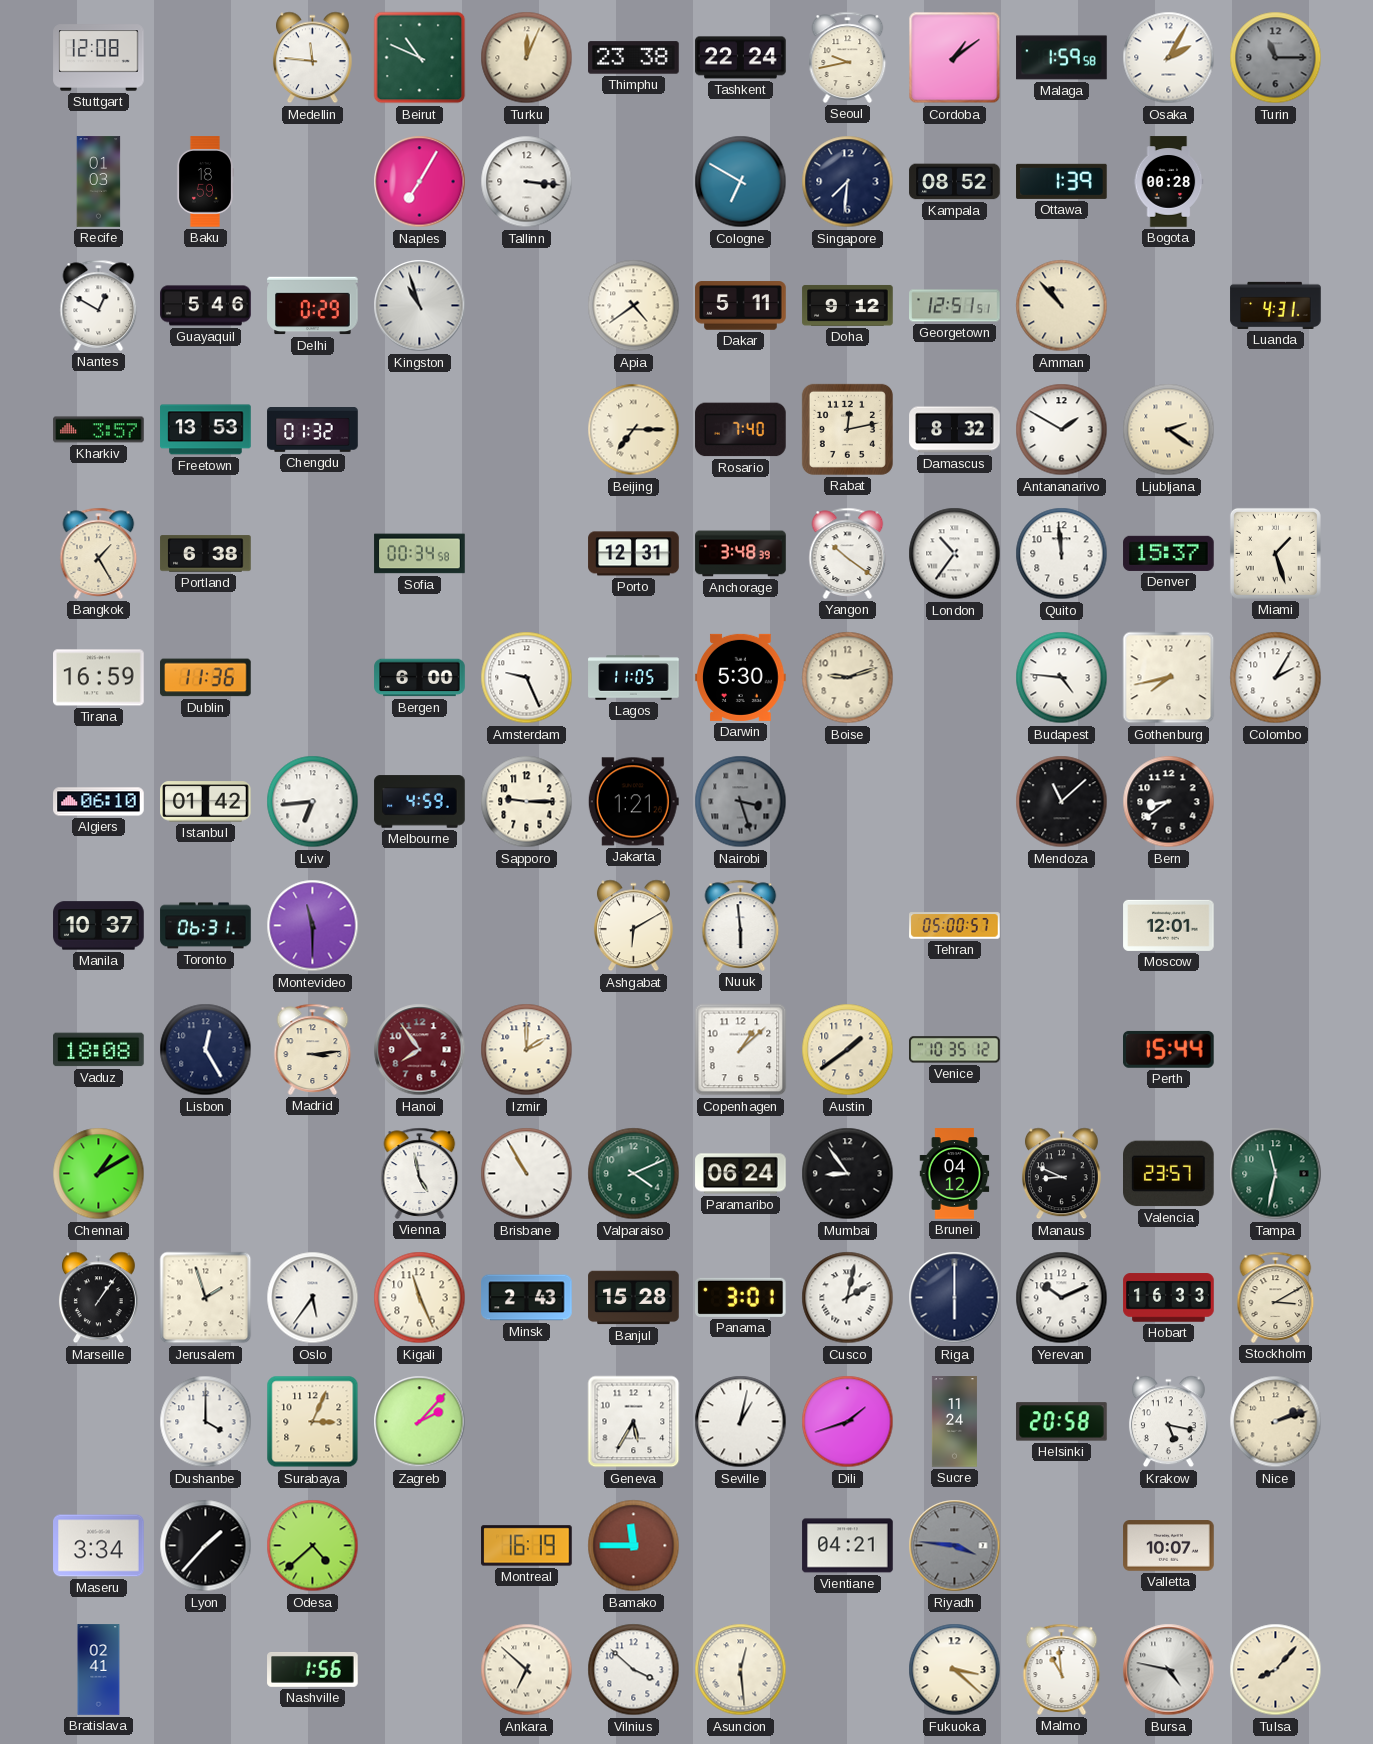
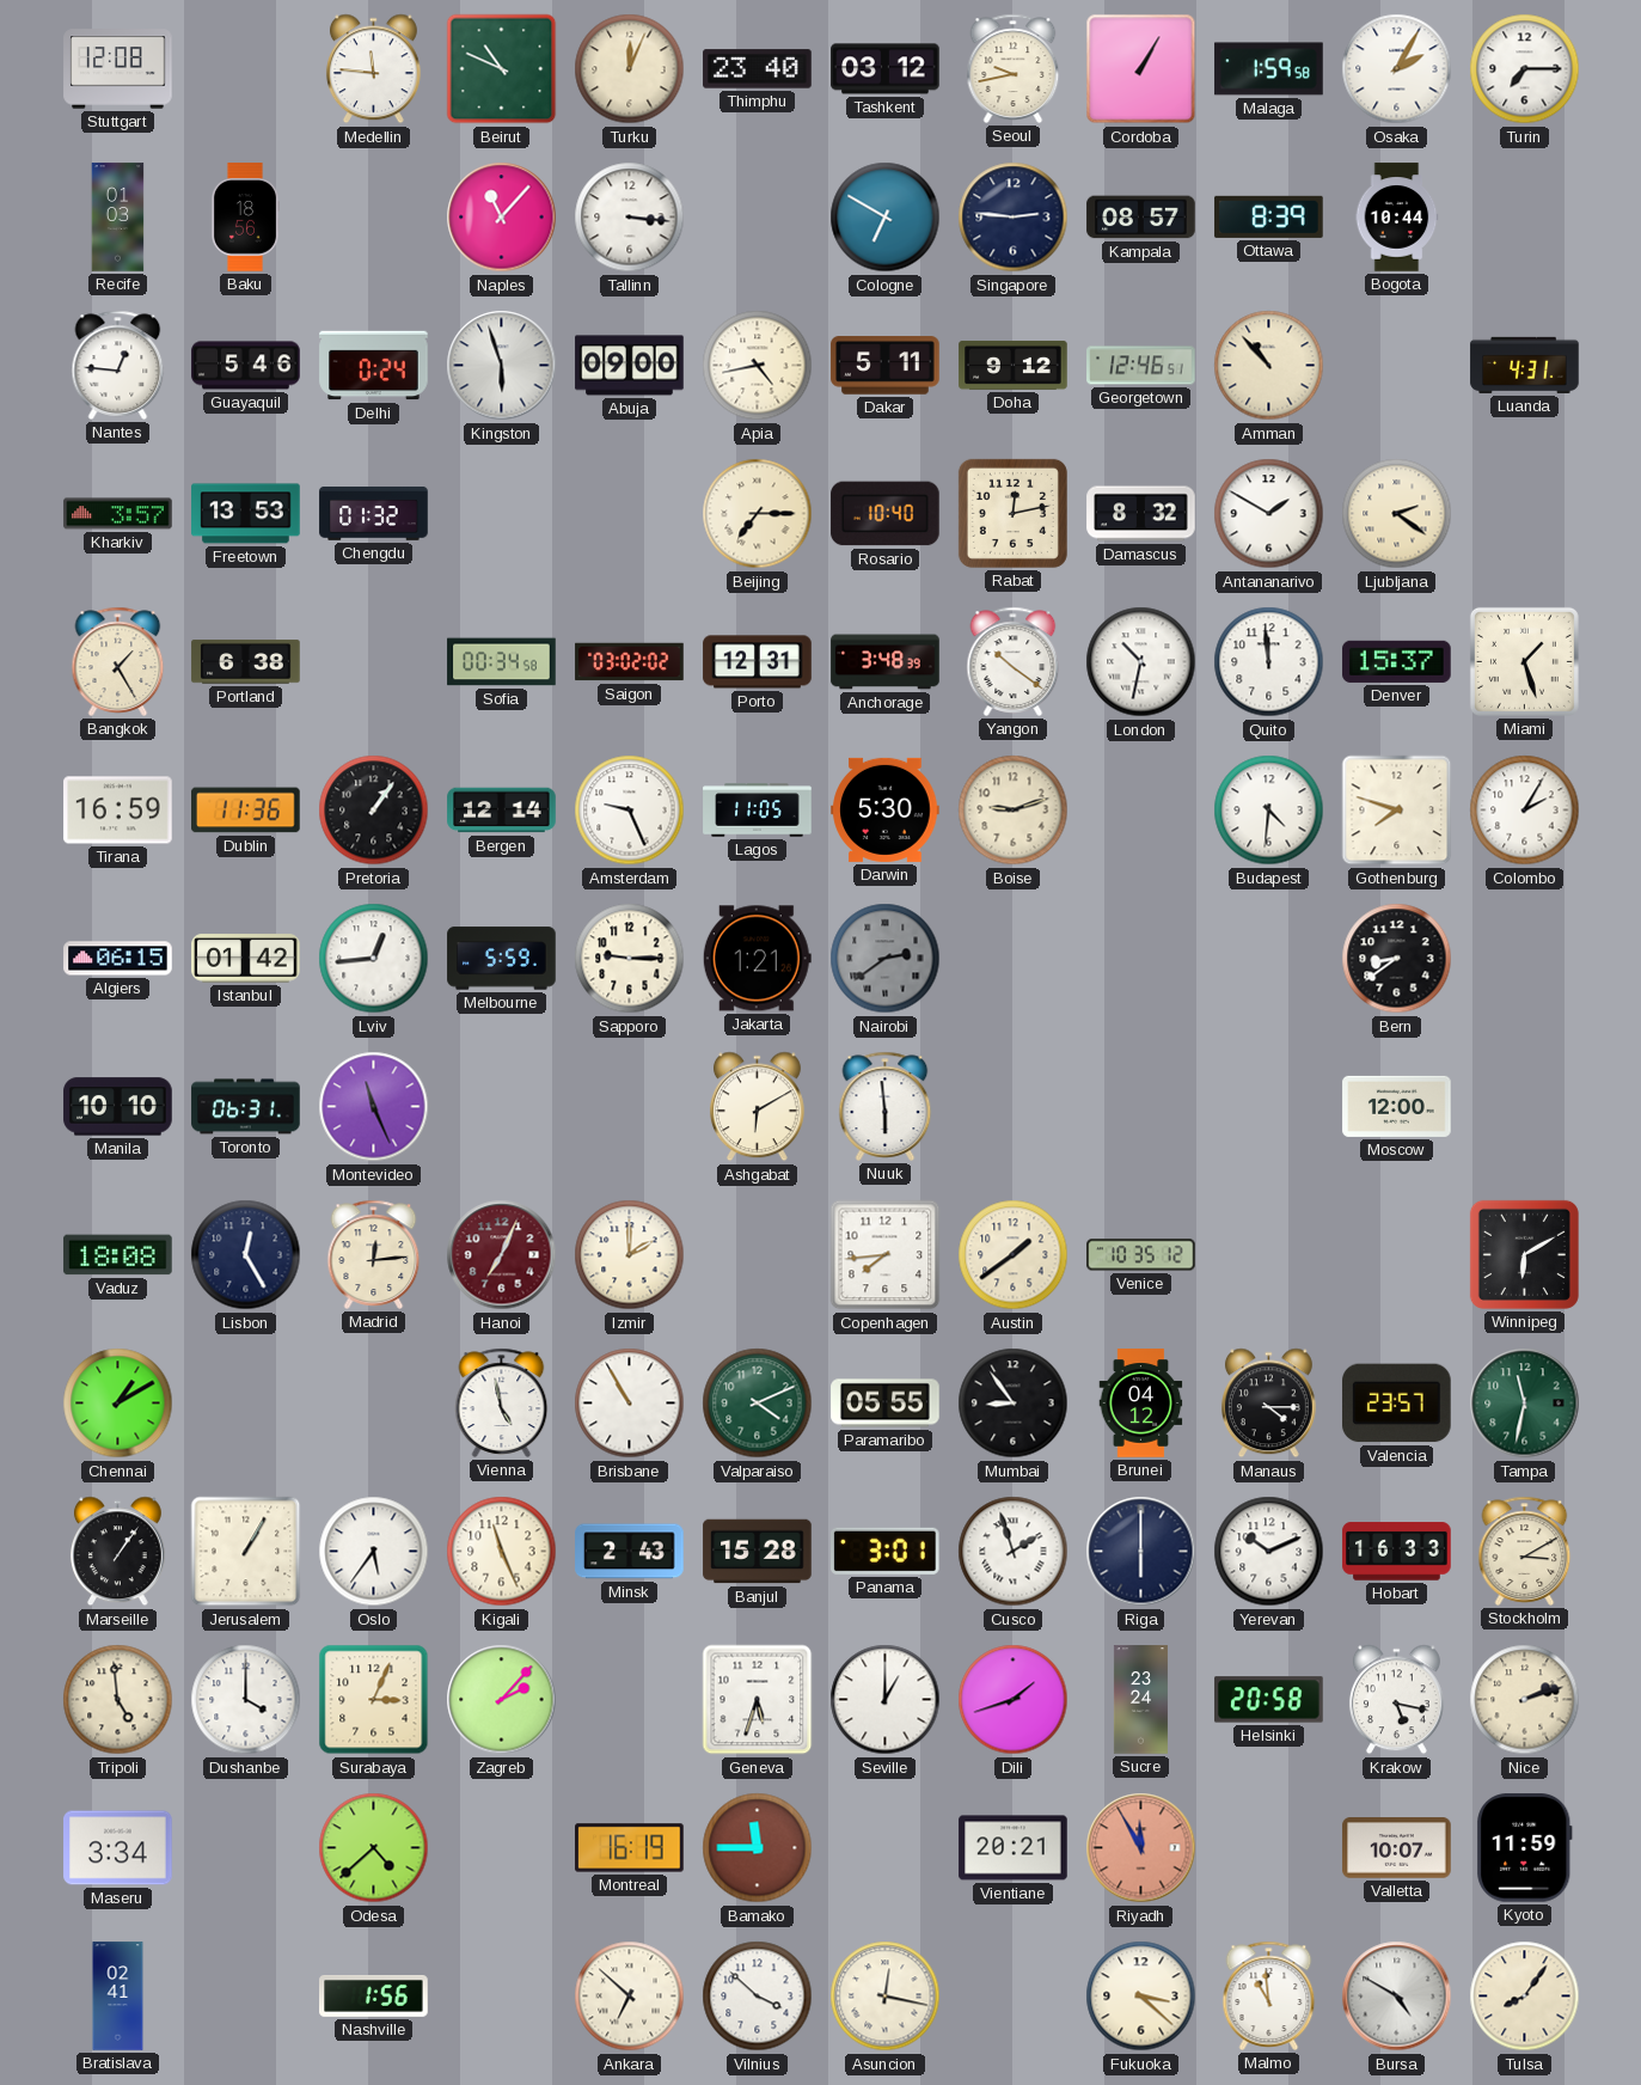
Thimphu: 23:38 -> 23:40 (758, 69)
Tashkent: 22:24 -> 03:12 (886, 69)
Cordoba: 1:09 -> 1:05 (1141, 69)
Turin: 11:15 -> 7:15 (1525, 69)
Turin dial: grey -> white (1525, 69)
Baku: 18:59 -> 18:56 (244, 218)
Naples: 7:05 -> 11:07 (502, 218)
Singapore: 7:31 -> 2:46 (1014, 218)
Kampala: 08:52 -> 08:57 (1141, 218)
Ottawa: 1:39 -> 8:39 (1269, 216)
Bogota: 00:28 -> 10:44 (1397, 218)
Nantes: 12:50 -> 12:46 (118, 365)
Delhi: 0:29 -> 0:24 (374, 366)
Kingston: 10:57 -> 5:57 (502, 366)
Abuja: none -> 09:00 (630, 366)
Apia: 4:39 -> 4:43 (758, 366)
Georgetown: 12:51 -> 12:46 (1141, 366)
Rosario: 7:40 -> 10:40 (886, 514)
Saigon: none -> 03:02 (630, 662)
London: 10:36 -> 10:32 (1141, 662)
Pretoria: none -> 1:06 (374, 811)
Bergen: 6:00 -> 12:14 (502, 811)
Budapest: 4:46 -> 4:31 (1269, 811)
Gothenburg: 7:43 -> 7:48 (1397, 811)
Algiers: 06:10 -> 06:15 (118, 959)
Lviv: 6:44 -> 12:44 (374, 959)
Melbourne: 4:59 -> 5:59 (502, 959)
Nairobi: 3:27 -> 2:39 (886, 959)
Mendoza: 11:08 -> none (1062, 802)
Manila: 10:37 -> 10:10 (118, 1107)
Montevideo: 11:30 -> 11:26 (374, 1107)
Tehran: 05:00 -> none (955, 926)
Moscow: 12:01 -> 12:00 (1397, 1106)
Madrid: 3:14 -> 12:14 (374, 1254)
Hanoi: 7:54 -> 7:04 (502, 1255)
Copenhagen: 1:08 -> 7:44 (886, 1255)
Perth: 15:44 -> none (1169, 1049)
Winnipeg: none -> 6:10 (1524, 1254)
Paramaribo: 06:24 -> 05:55 (886, 1404)
Manaus: 8:49 -> 4:15 (1268, 1404)
Jerusalem: 1:57 -> 1:05 (246, 1552)
Cusco: 2:02 -> 1:57 (1014, 1552)
Tripoli: none -> 4:59 (118, 1700)
Geneva: 5:35 -> 5:33 (758, 1700)
Seville: 1:02 -> 1:00 (886, 1700)
Sucre: 11:24 -> 23:24 (1140, 1700)
Lyon: 1:37 -> none (206, 1546)
Vientiane: 04:21 -> 20:21 (1014, 1848)
Riyadh: 3:46 -> 11:55 (1141, 1848)
Riyadh dial: grey -> salmon (1141, 1848)
Kyoto: none -> 11:59 (1525, 1848)
Asuncion: 12:29 -> 12:17 (886, 1997)
Bursa: 4:47 -> 4:50 (1397, 1997)
Tulsa: 8:07 -> 8:06 (1525, 1997)
